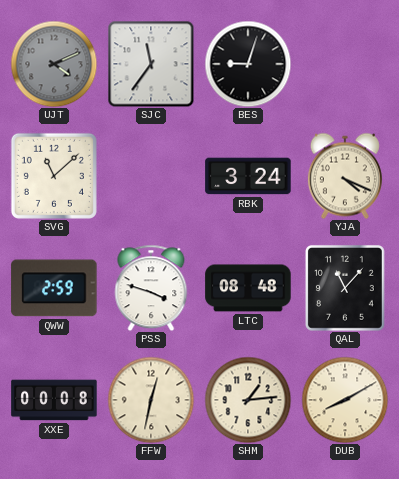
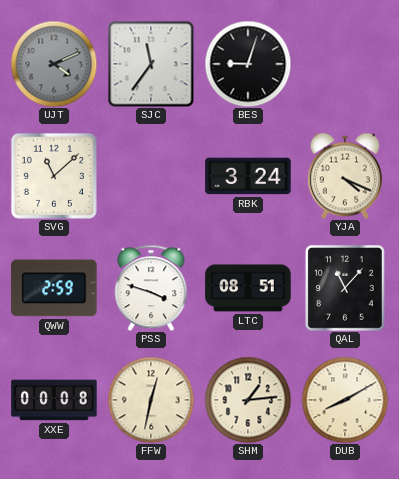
LTC: 08:48 -> 08:51 (248, 288)
